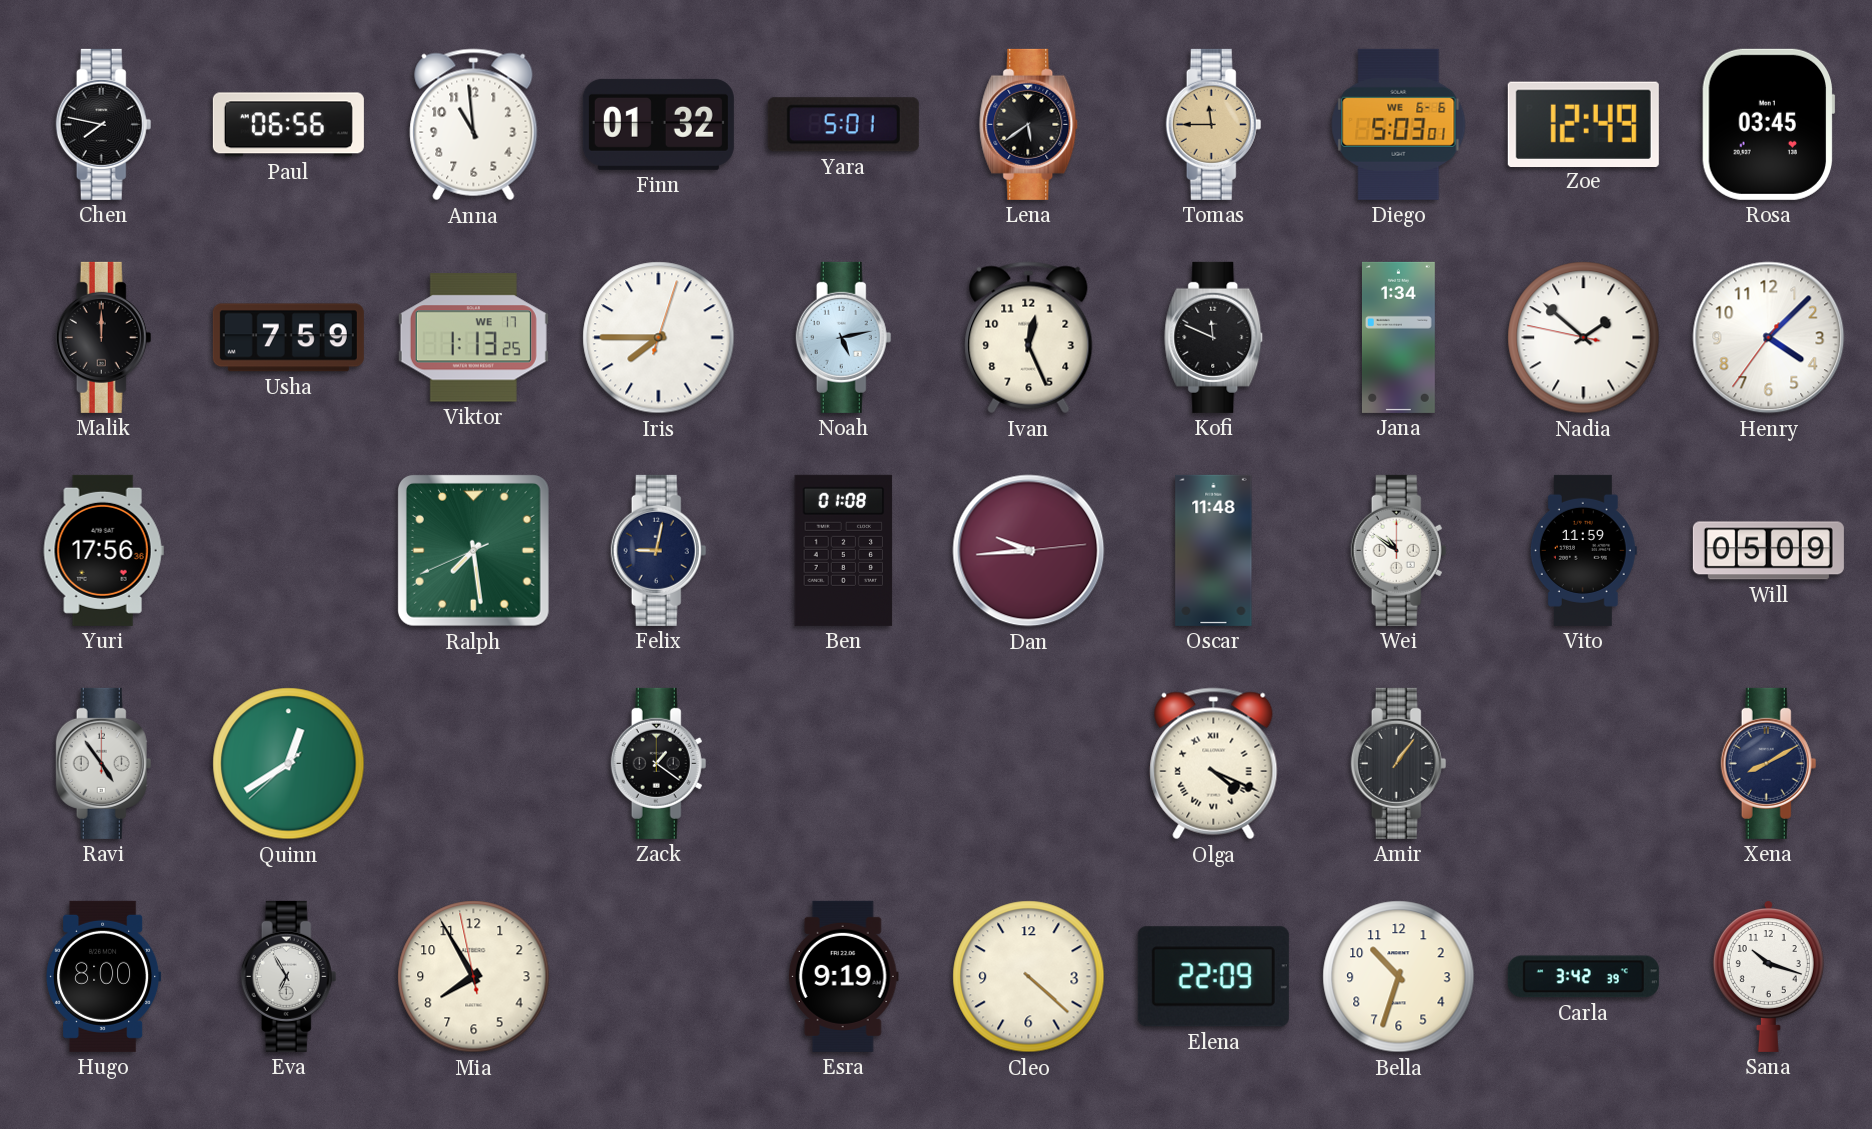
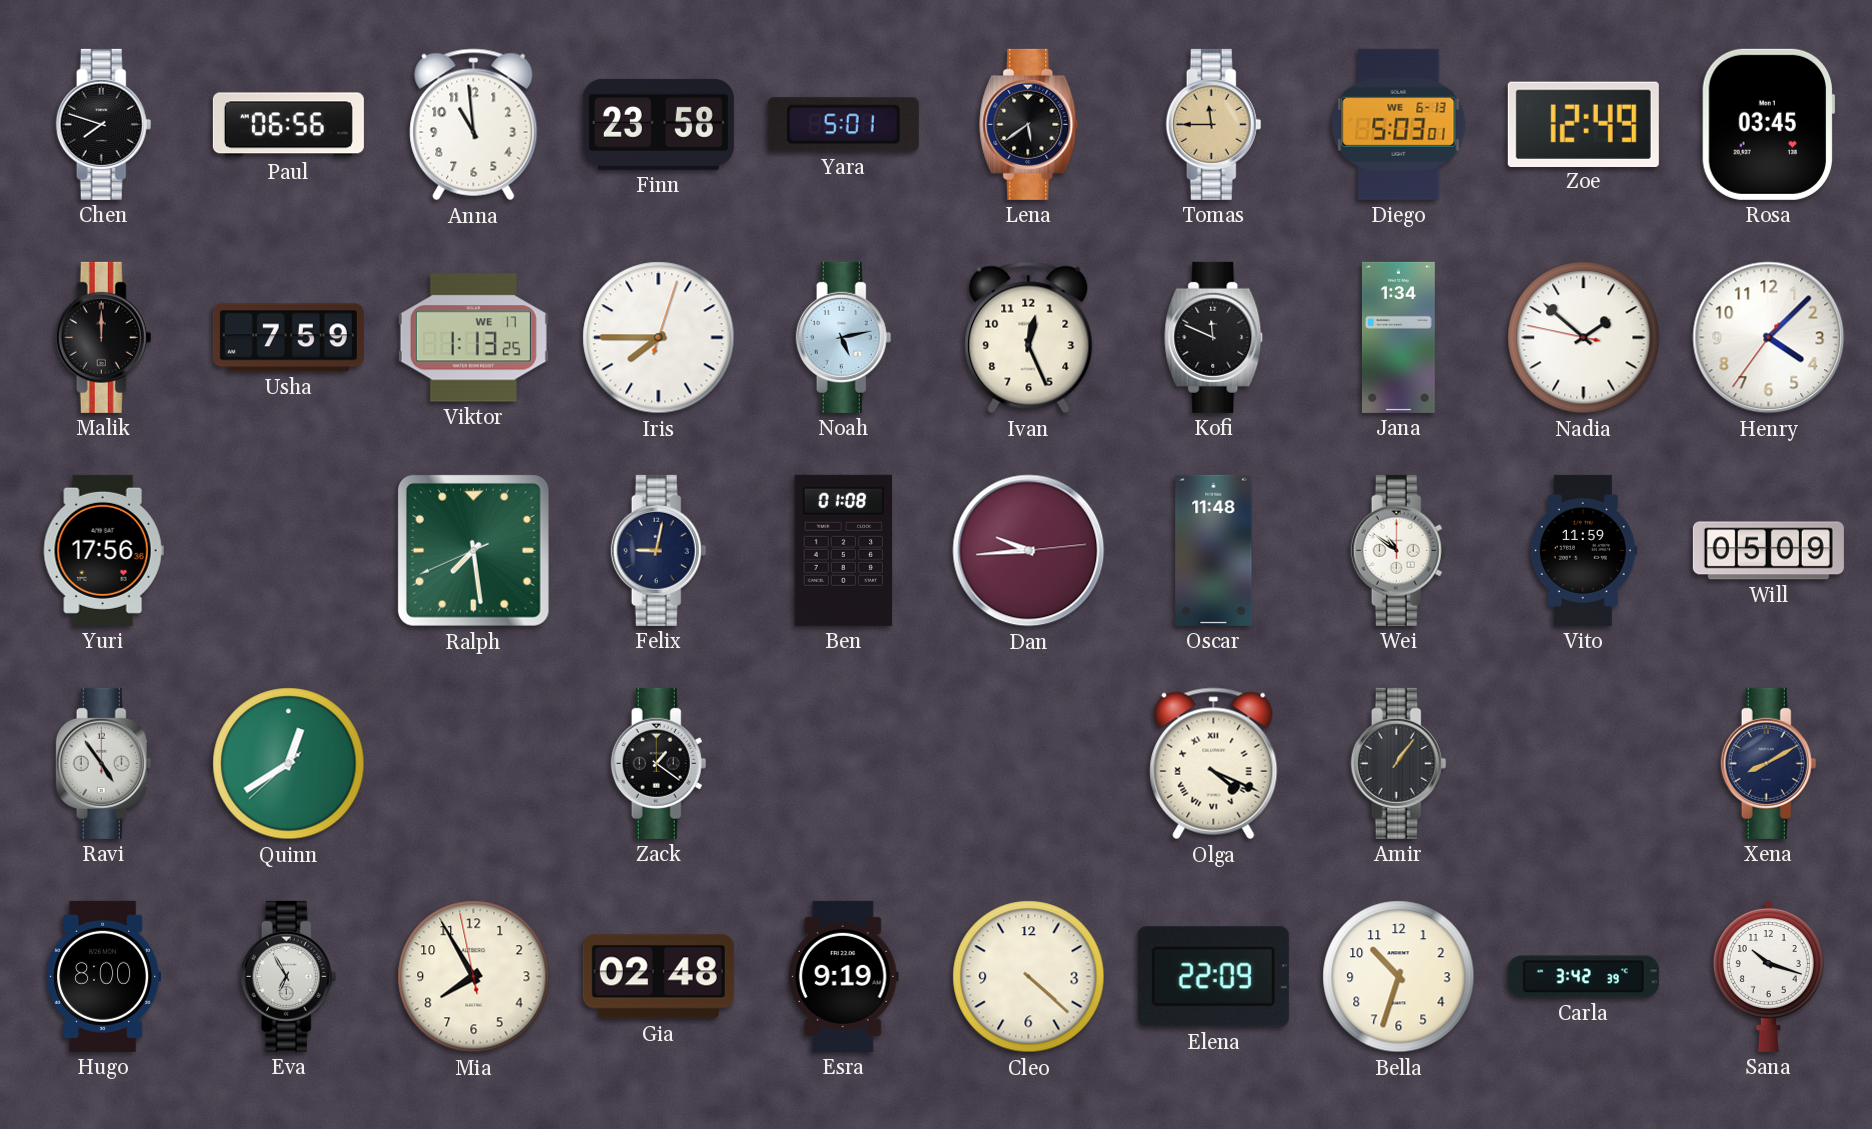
Chen: 7:47 -> 7:48 (104, 124)
Finn: 01:32 -> 23:58 (658, 124)
Diego date: WE 6-6 -> WE 6-13 (1399, 124)
Gia: none -> 02:48 (658, 977)
